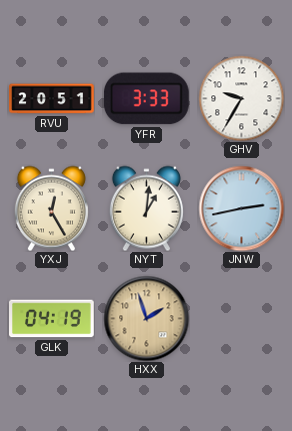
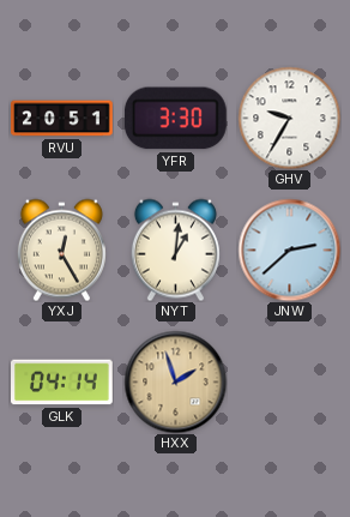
YFR: 3:33 -> 3:30 (175, 119)
JNW: 2:43 -> 2:38 (289, 250)
GLK: 04:19 -> 04:14 (62, 383)
